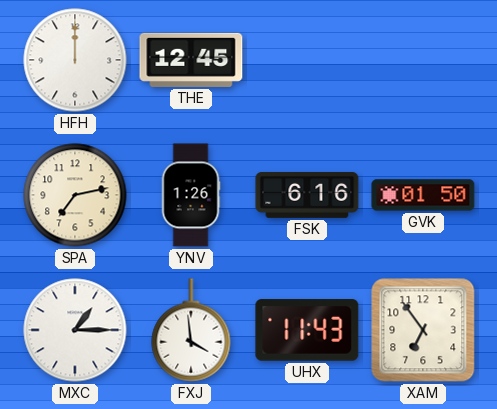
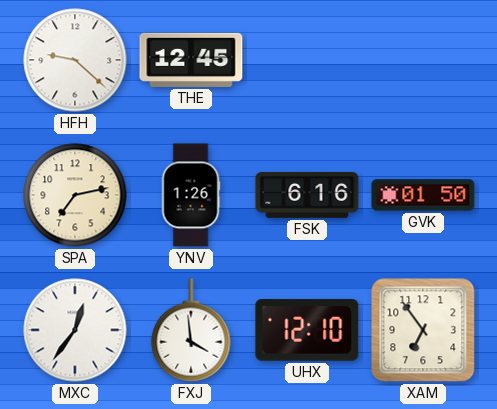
HFH: 12:00 -> 9:22 (75, 60)
MXC: 1:15 -> 12:36 (75, 330)
UHX: 11:43 -> 12:10 (307, 330)
